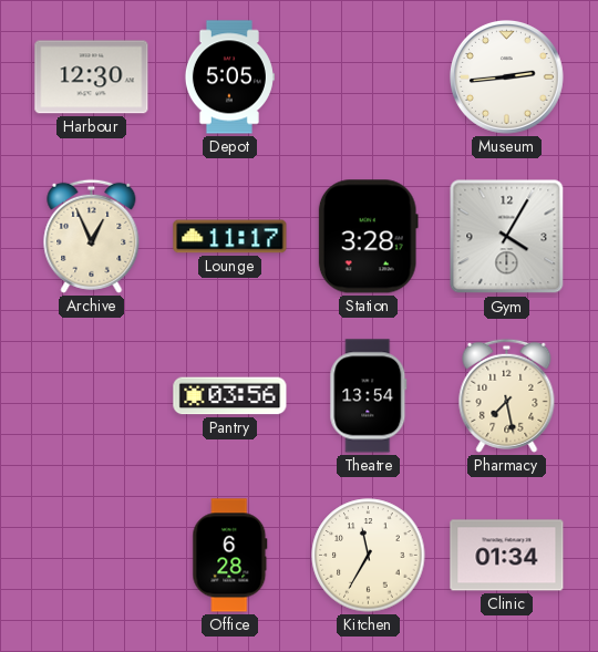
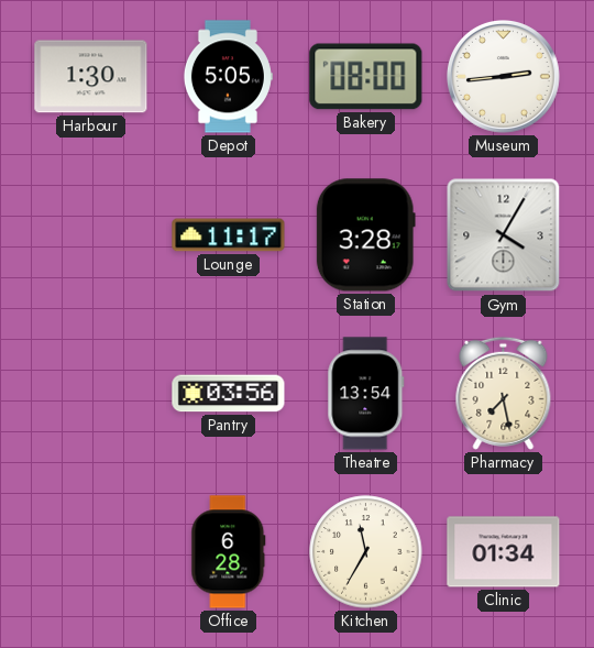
Harbour: 12:30 -> 1:30 (91, 77)
Bakery: none -> 08:00 (366, 77)
Archive: 12:56 -> none (92, 236)
